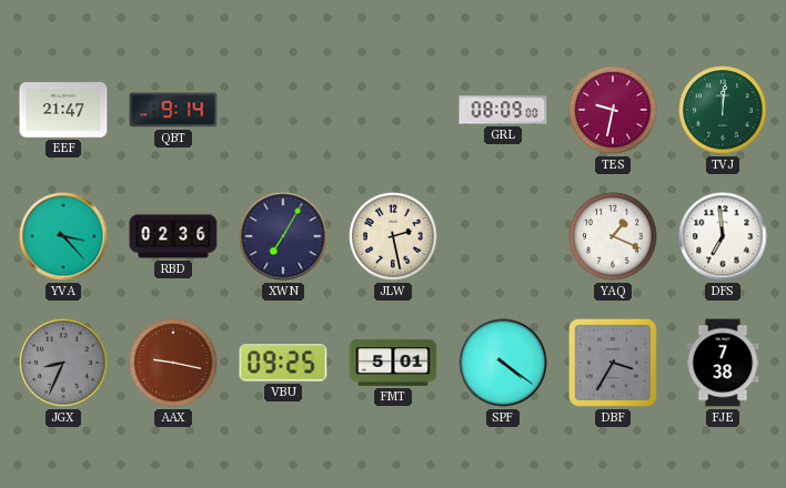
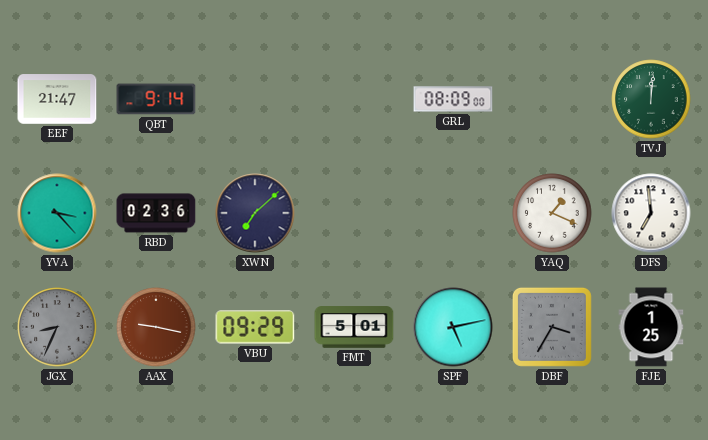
TES: 9:32 -> none (613, 110)
XWN: 7:05 -> 7:08 (255, 213)
JLW: 2:28 -> none (393, 236)
VBU: 09:25 -> 09:29 (255, 327)
SPF: 4:21 -> 5:13 (453, 327)
FJE: 7:38 -> 1:25 (651, 327)
